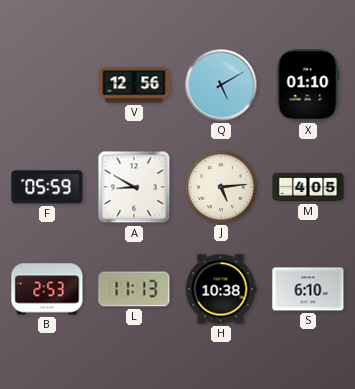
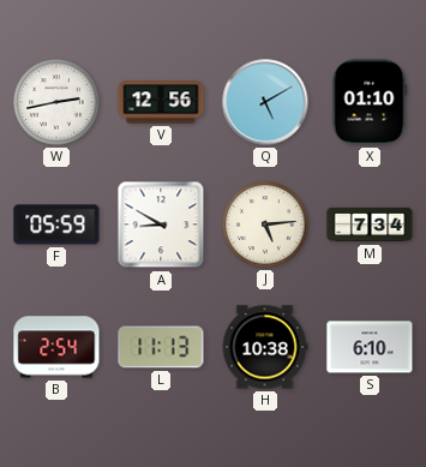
W: none -> 2:43 (56, 102)
M: 4:05 -> 7:34 (370, 224)
B: 2:53 -> 2:54 (56, 347)
